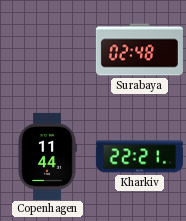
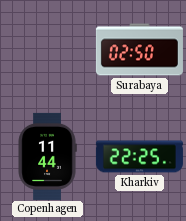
Surabaya: 02:48 -> 02:50 (139, 50)
Kharkiv: 22:21 -> 22:25 (139, 157)
